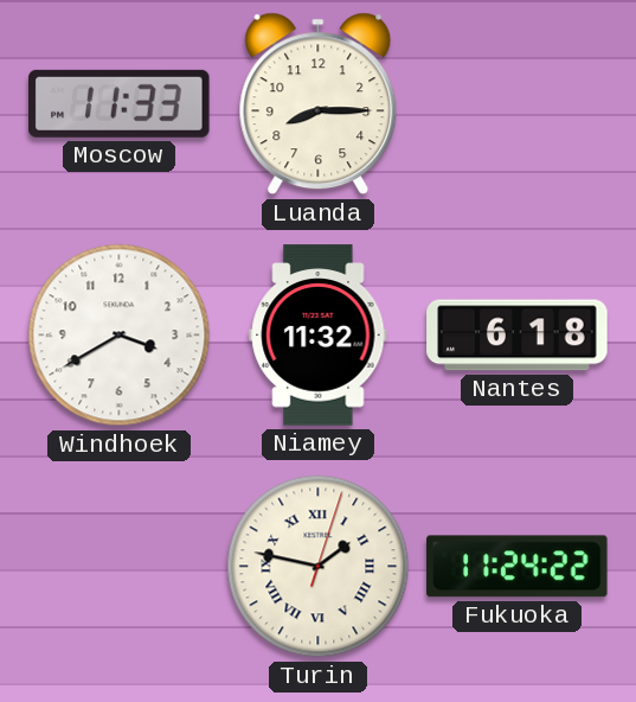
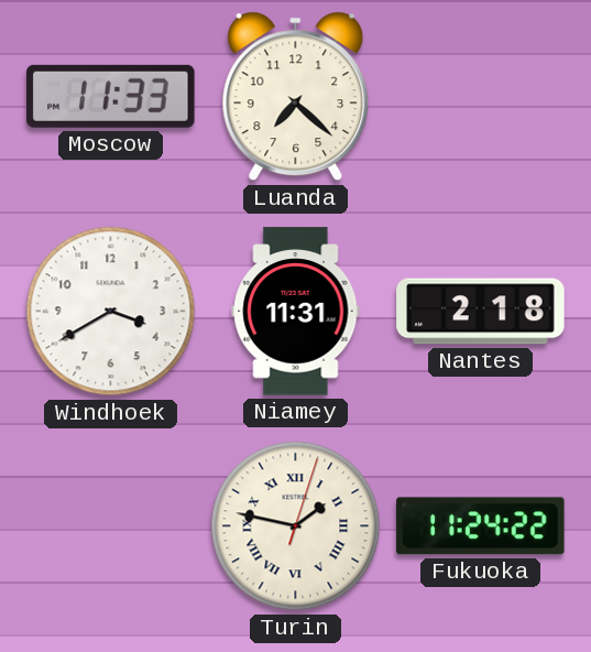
Luanda: 8:15 -> 7:22 (296, 97)
Niamey: 11:32 -> 11:31 (296, 312)
Nantes: 6:18 -> 2:18 (481, 312)
